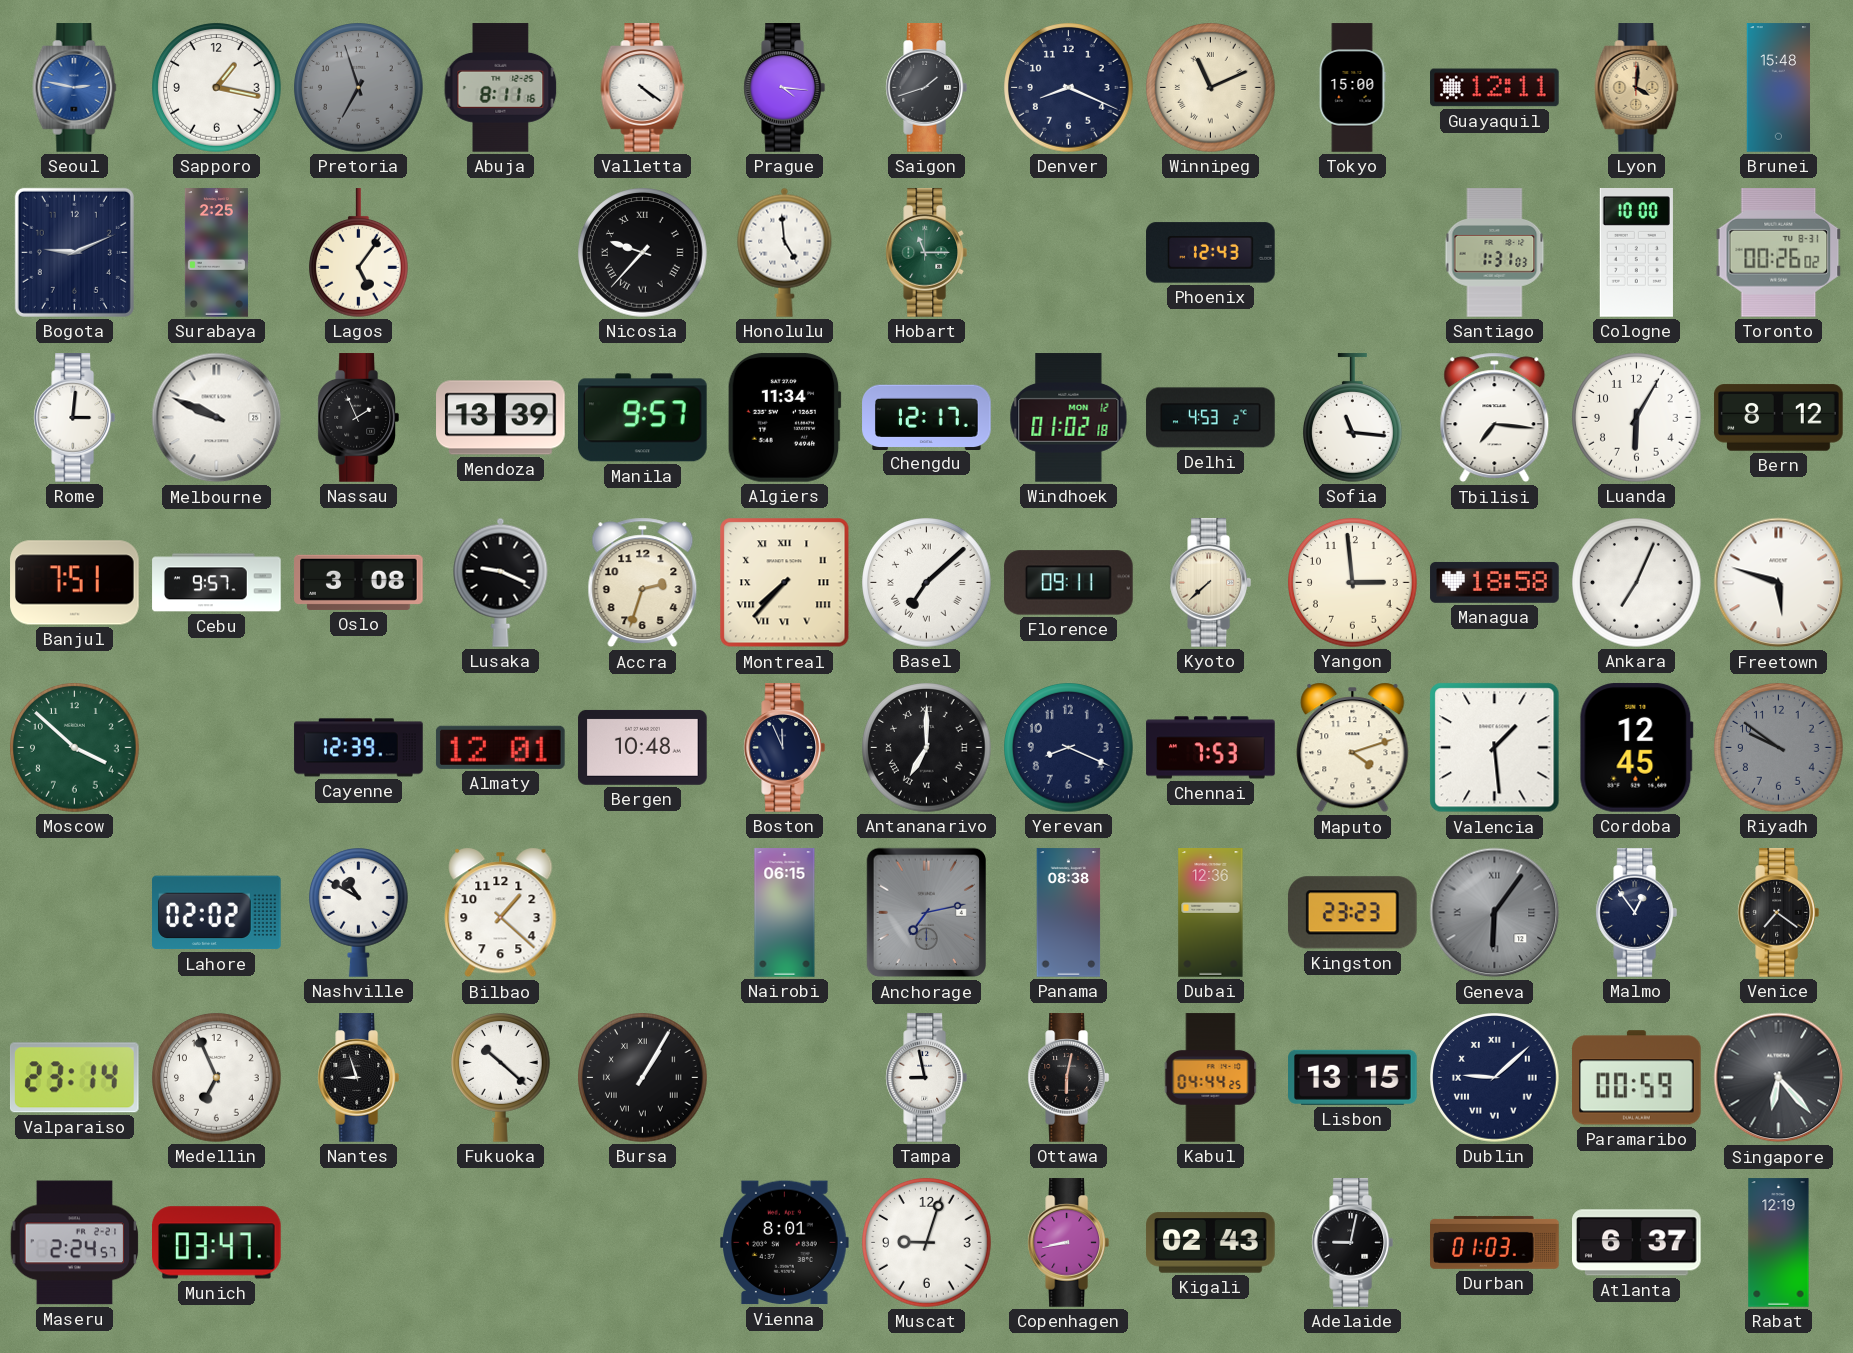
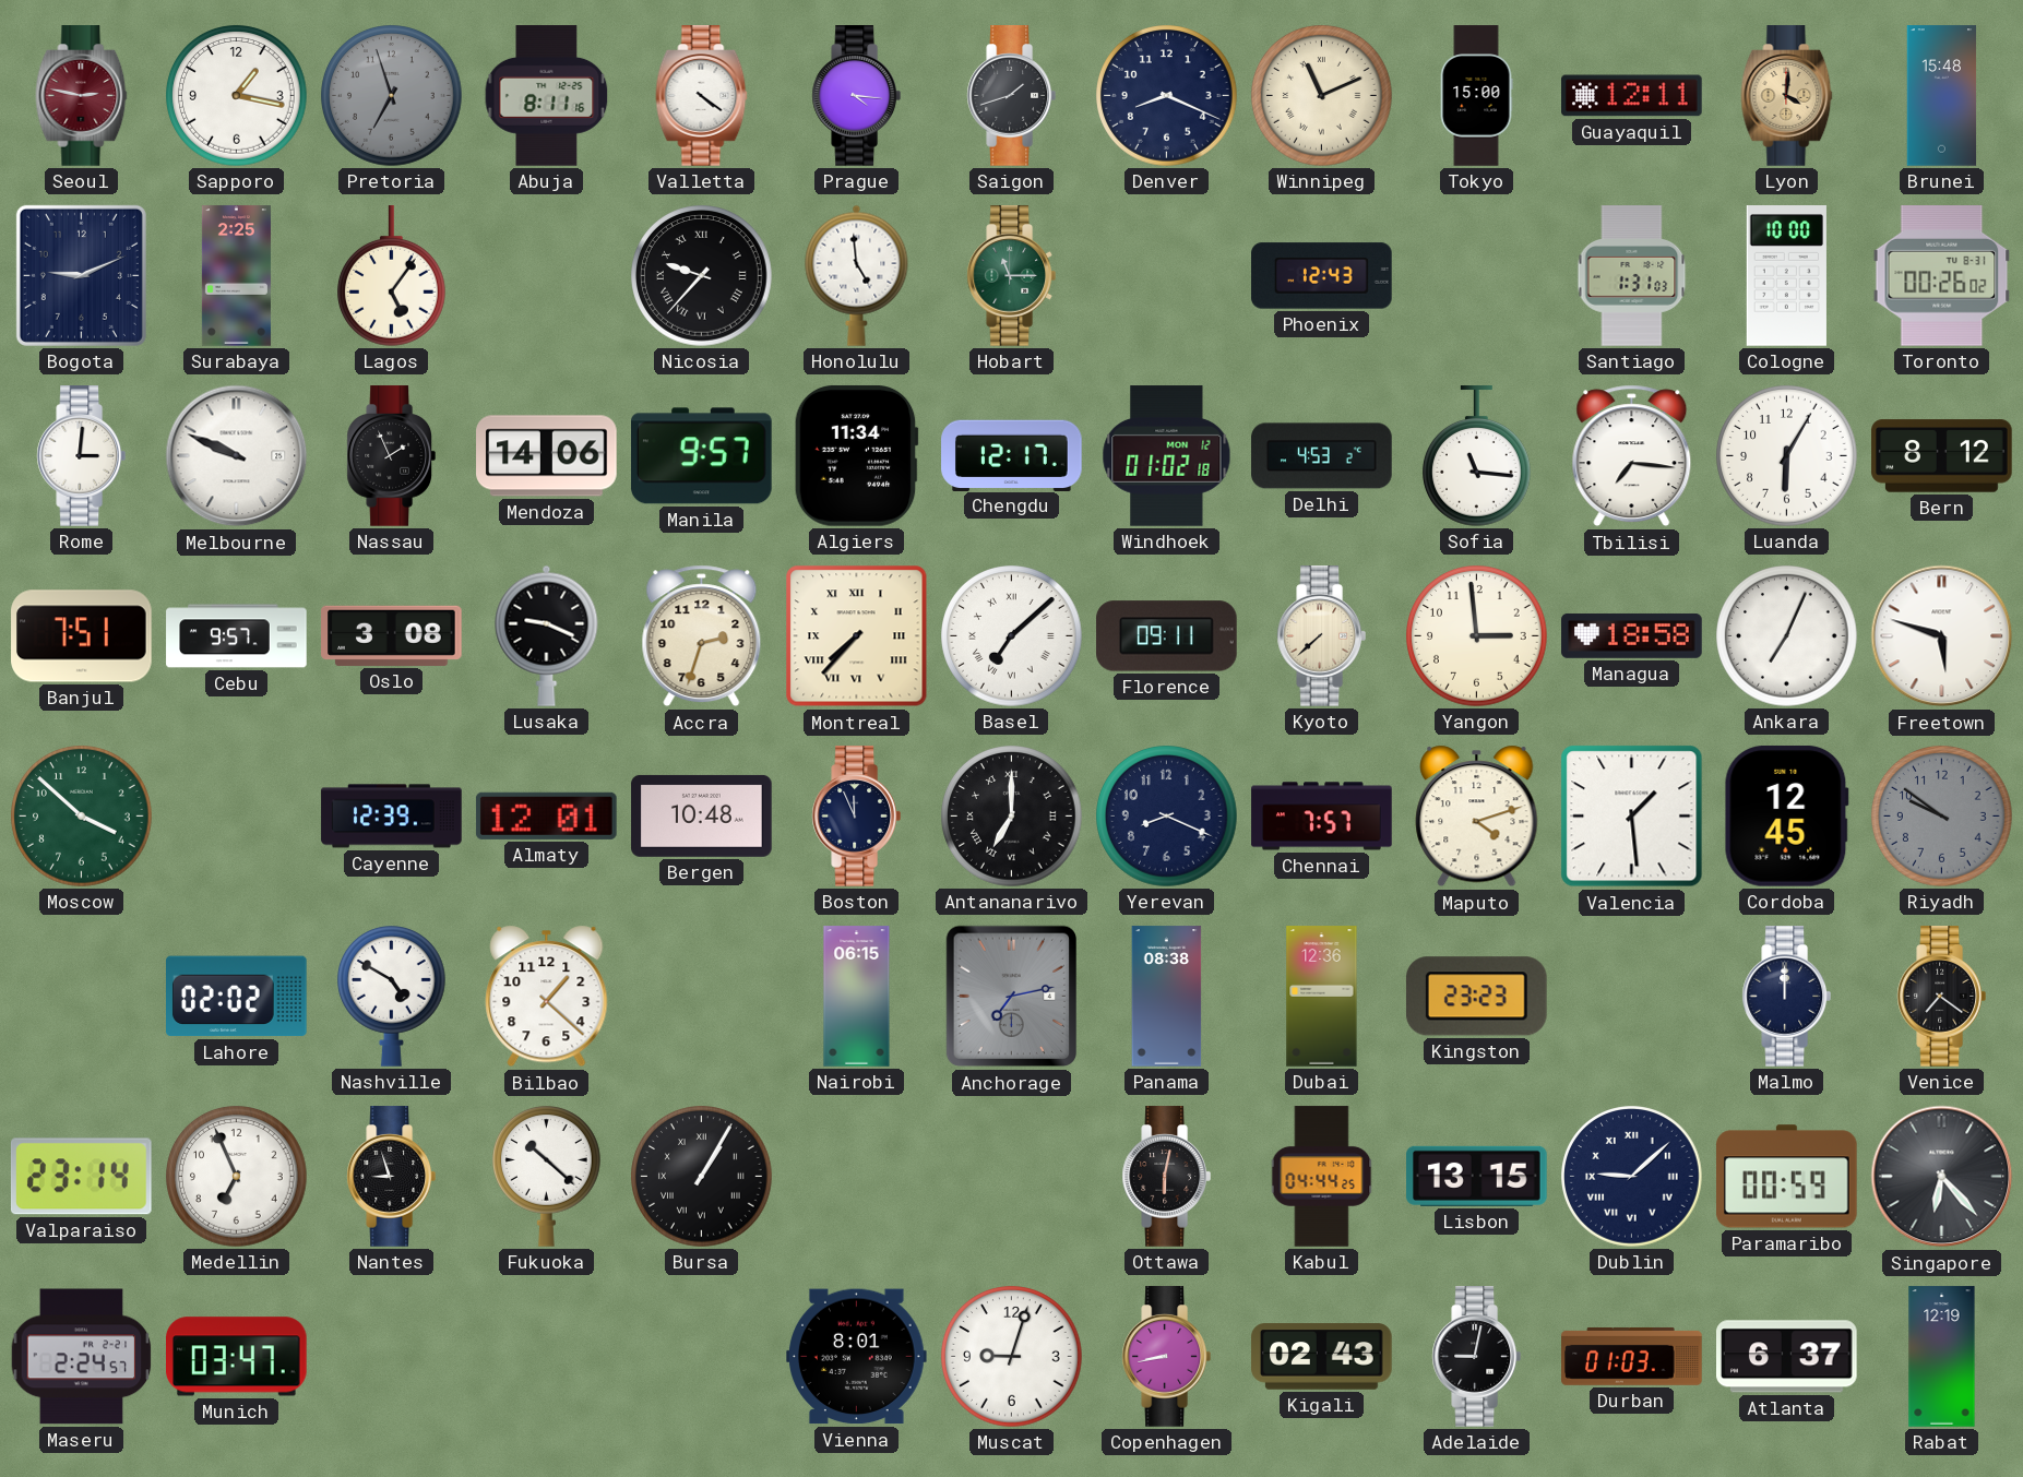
Seoul dial: blue -> burgundy (82, 96)
Mendoza: 13:39 -> 14:06 (547, 456)
Chennai: 7:53 -> 7:57 (1322, 817)
Nashville: 10:50 -> 4:50 (392, 997)
Geneva: 6:06 -> none (1495, 913)
Malmo: 12:54 -> 12:00 (1786, 997)
Tampa: 8:58 -> none (926, 1078)
